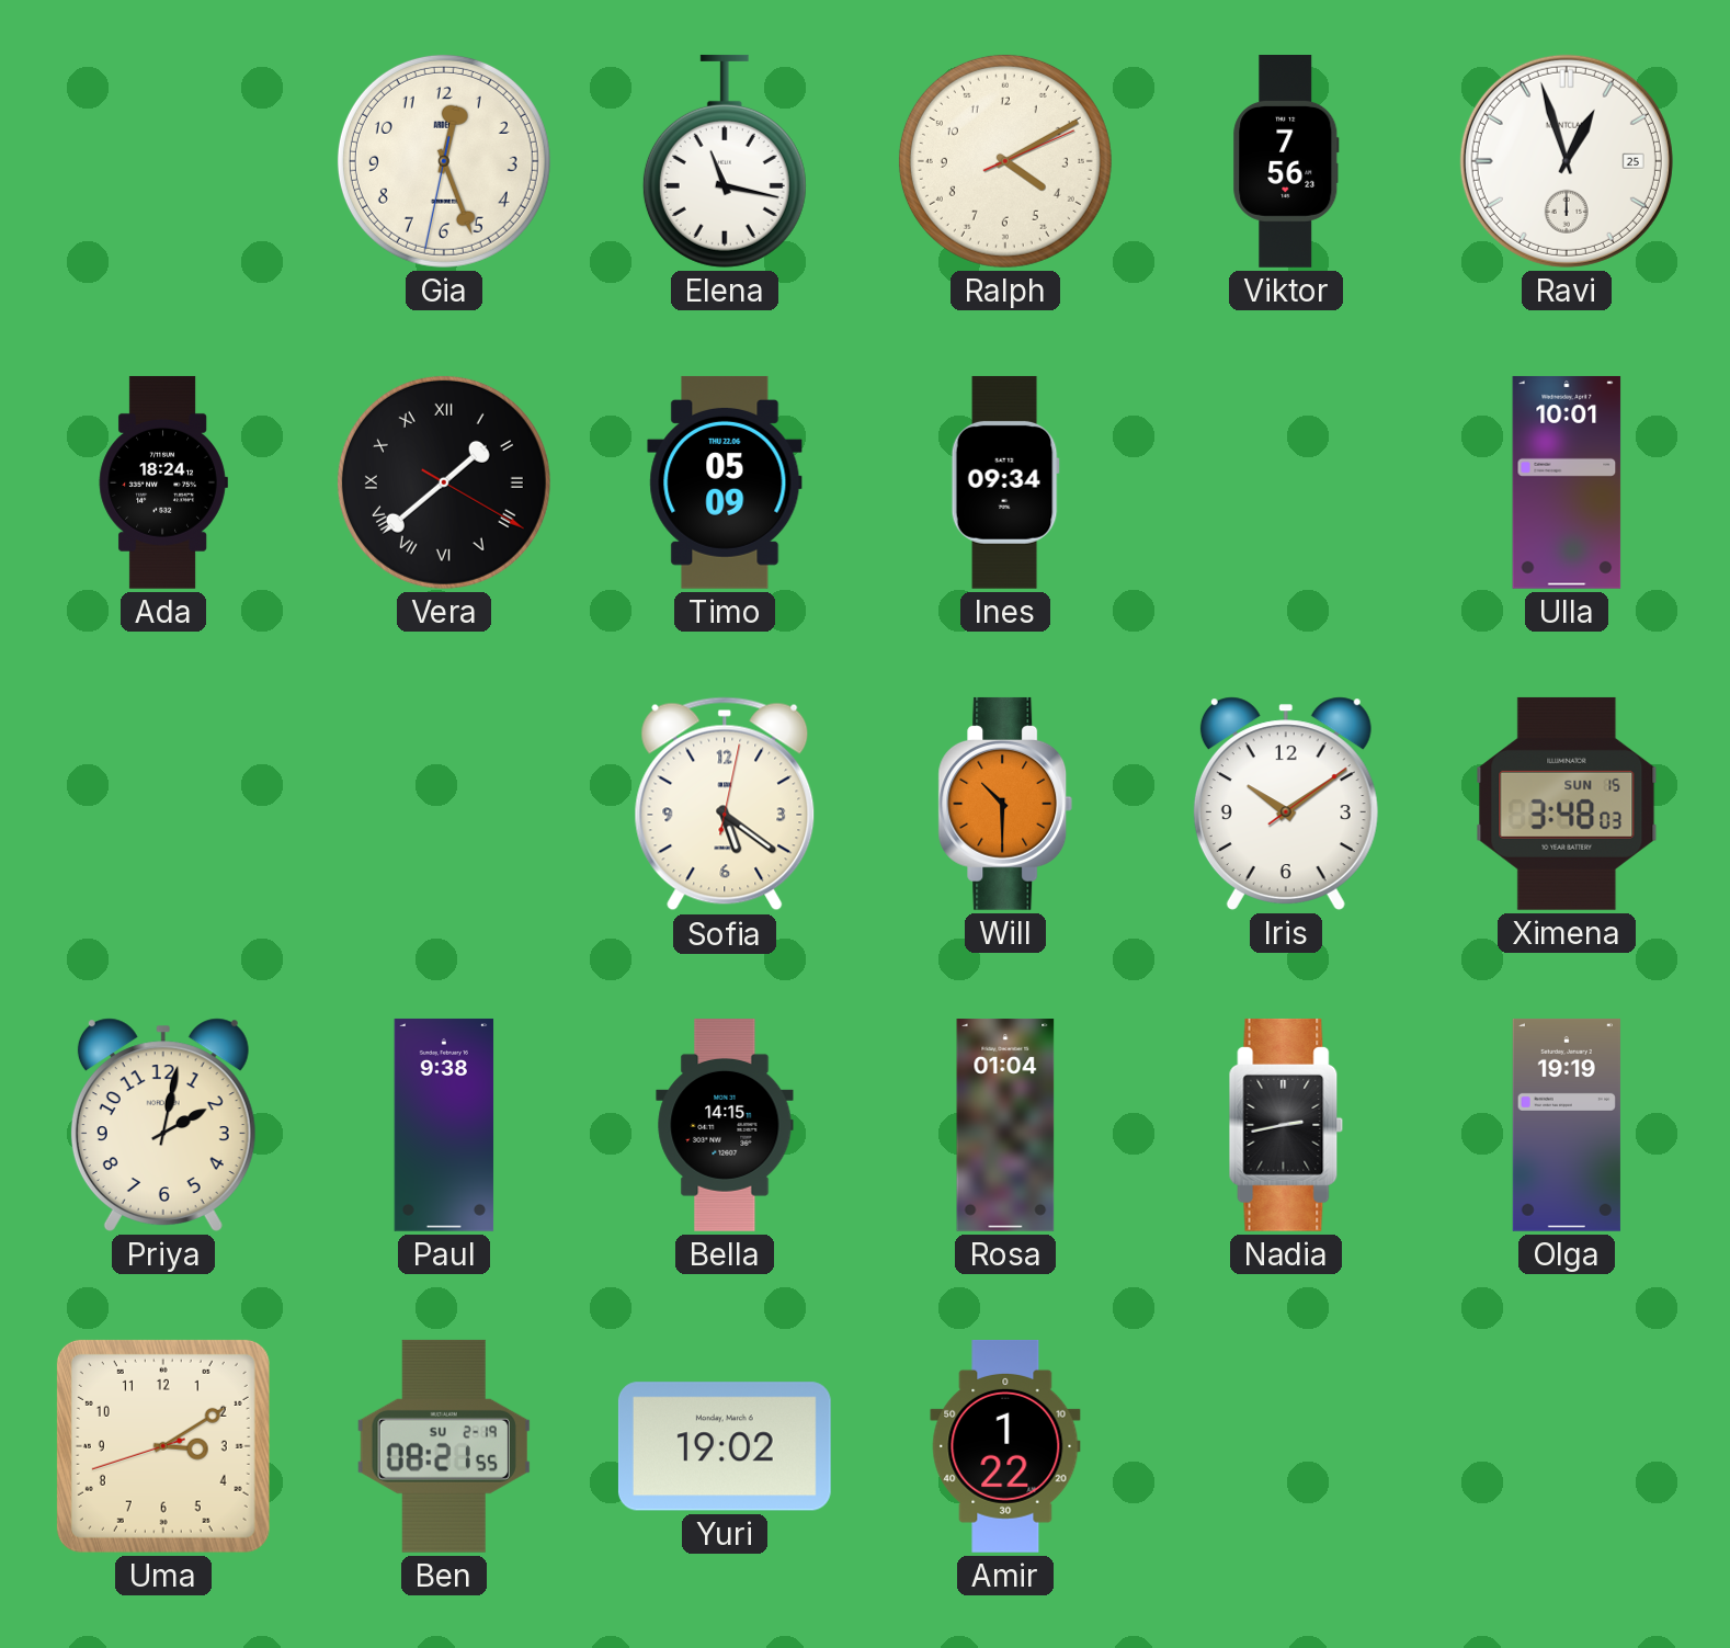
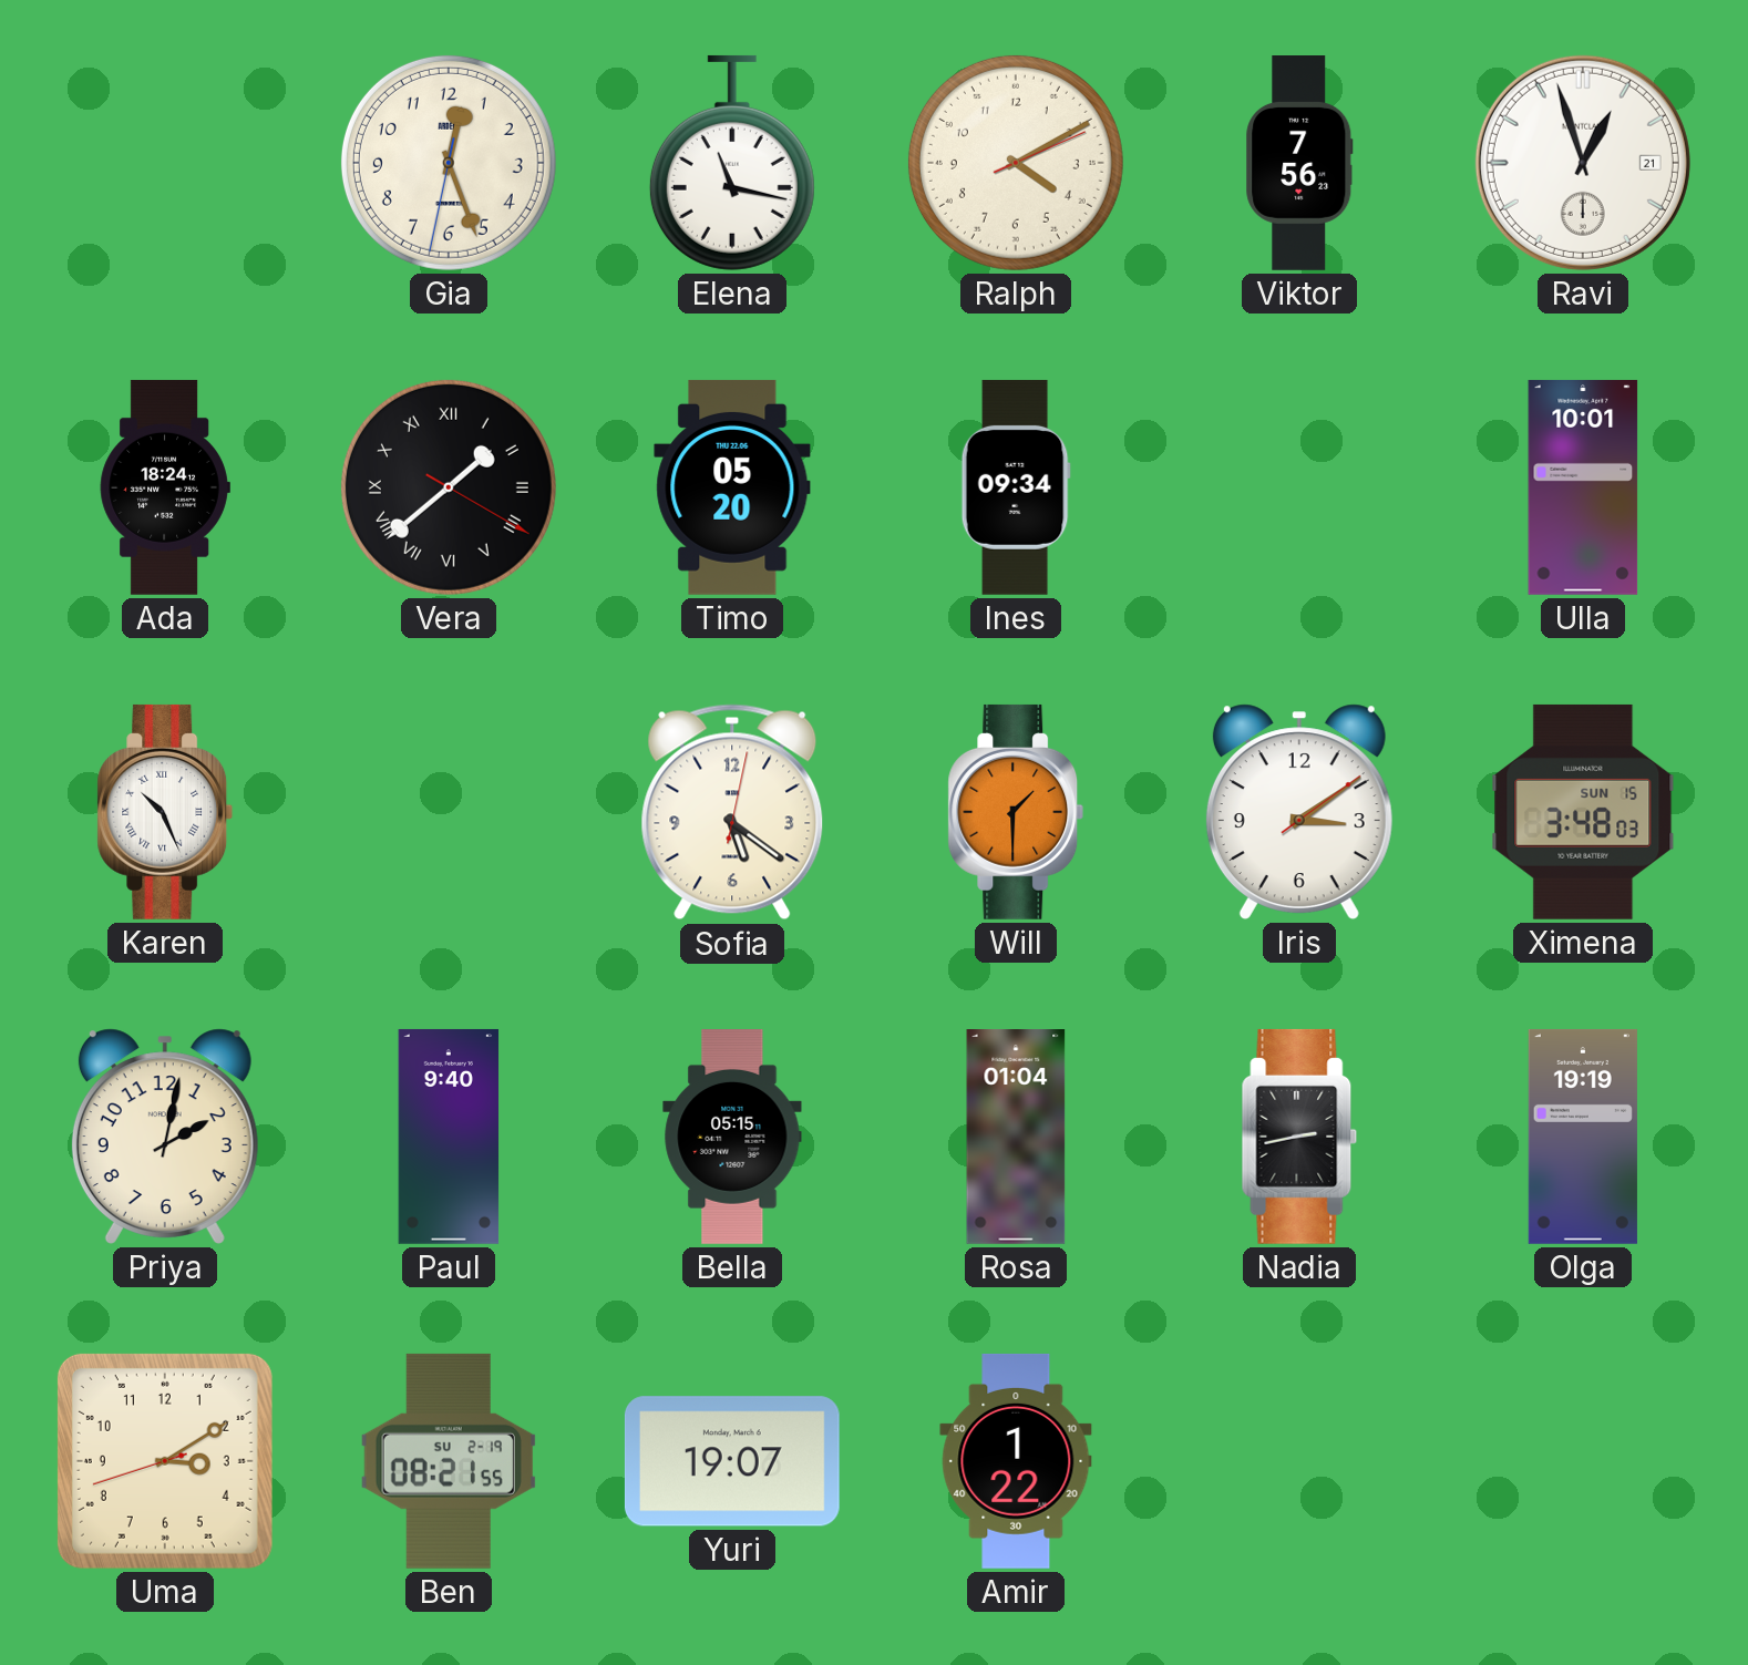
Ravi date: 25 -> 21 (1583, 163)
Timo: 05:09 -> 05:20 (732, 487)
Karen: none -> 10:26 (165, 812)
Will: 10:30 -> 1:30 (1016, 812)
Iris: 10:09 -> 3:09 (1299, 812)
Paul: 9:38 -> 9:40 (449, 1137)
Bella: 14:15 -> 05:15 (732, 1138)
Yuri: 19:02 -> 19:07 (732, 1461)
